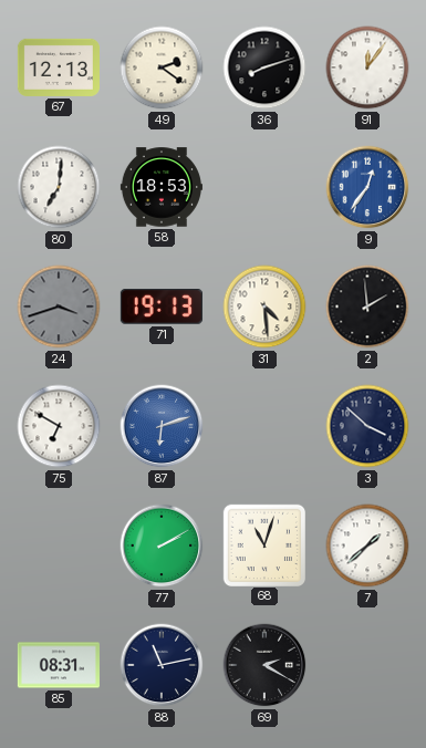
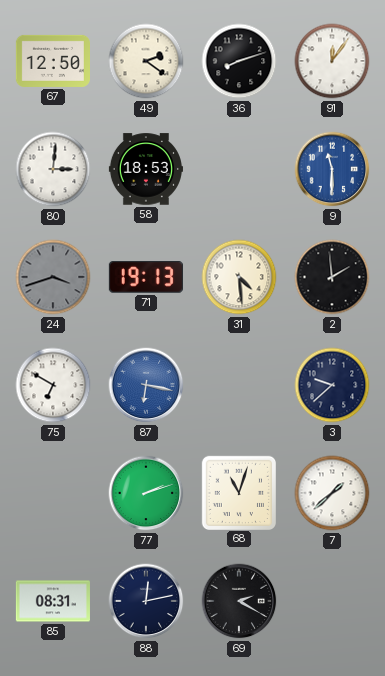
67: 12:13 -> 12:50 (53, 61)
80: 7:01 -> 3:01 (53, 169)
9: 12:36 -> 11:30 (332, 169)
87: 6:12 -> 6:17 (146, 385)
3: 3:52 -> 9:38 (332, 385)
77: 2:10 -> 2:12 (146, 493)
88: 11:13 -> 12:13 (146, 601)
